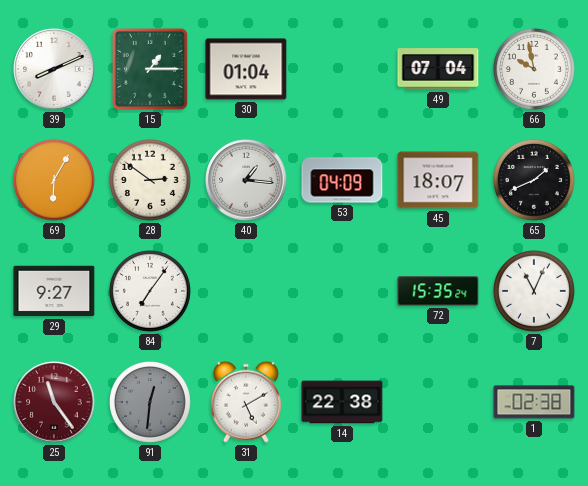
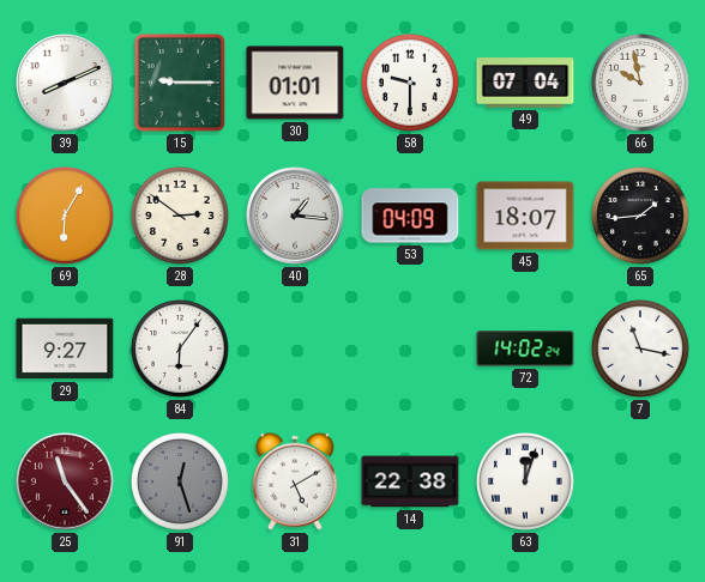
15: 1:15 -> 9:15 (180, 83)
30: 01:04 -> 01:01 (295, 83)
58: none -> 9:30 (410, 83)
65: 1:41 -> 1:44 (640, 216)
84: 7:06 -> 6:06 (180, 348)
72: 15:35 -> 14:02 (525, 348)
7: 11:04 -> 11:17 (640, 348)
91: 12:31 -> 12:27 (180, 481)
63: none -> 12:03 (525, 481)
1: 02:38 -> none (534, 402)
